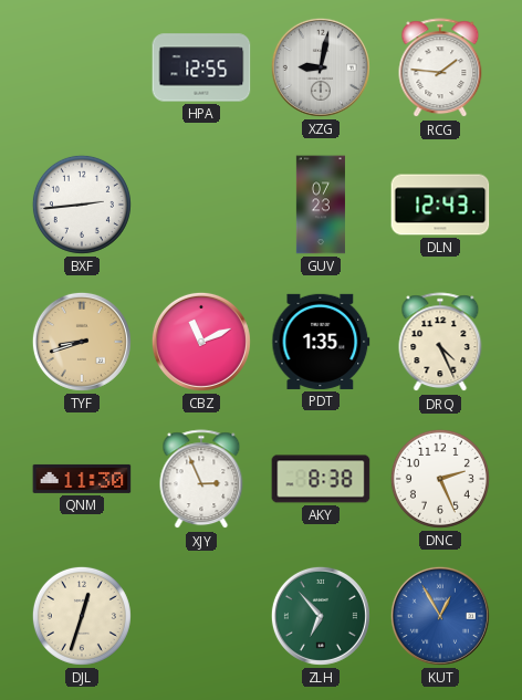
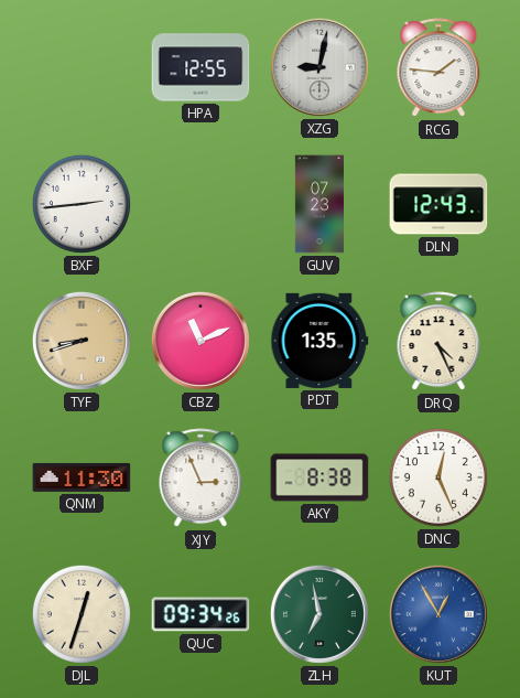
DNC: 2:26 -> 12:26 (438, 477)
QUC: none -> 09:34 (201, 614)
ZLH: 6:53 -> 6:58 (319, 614)
